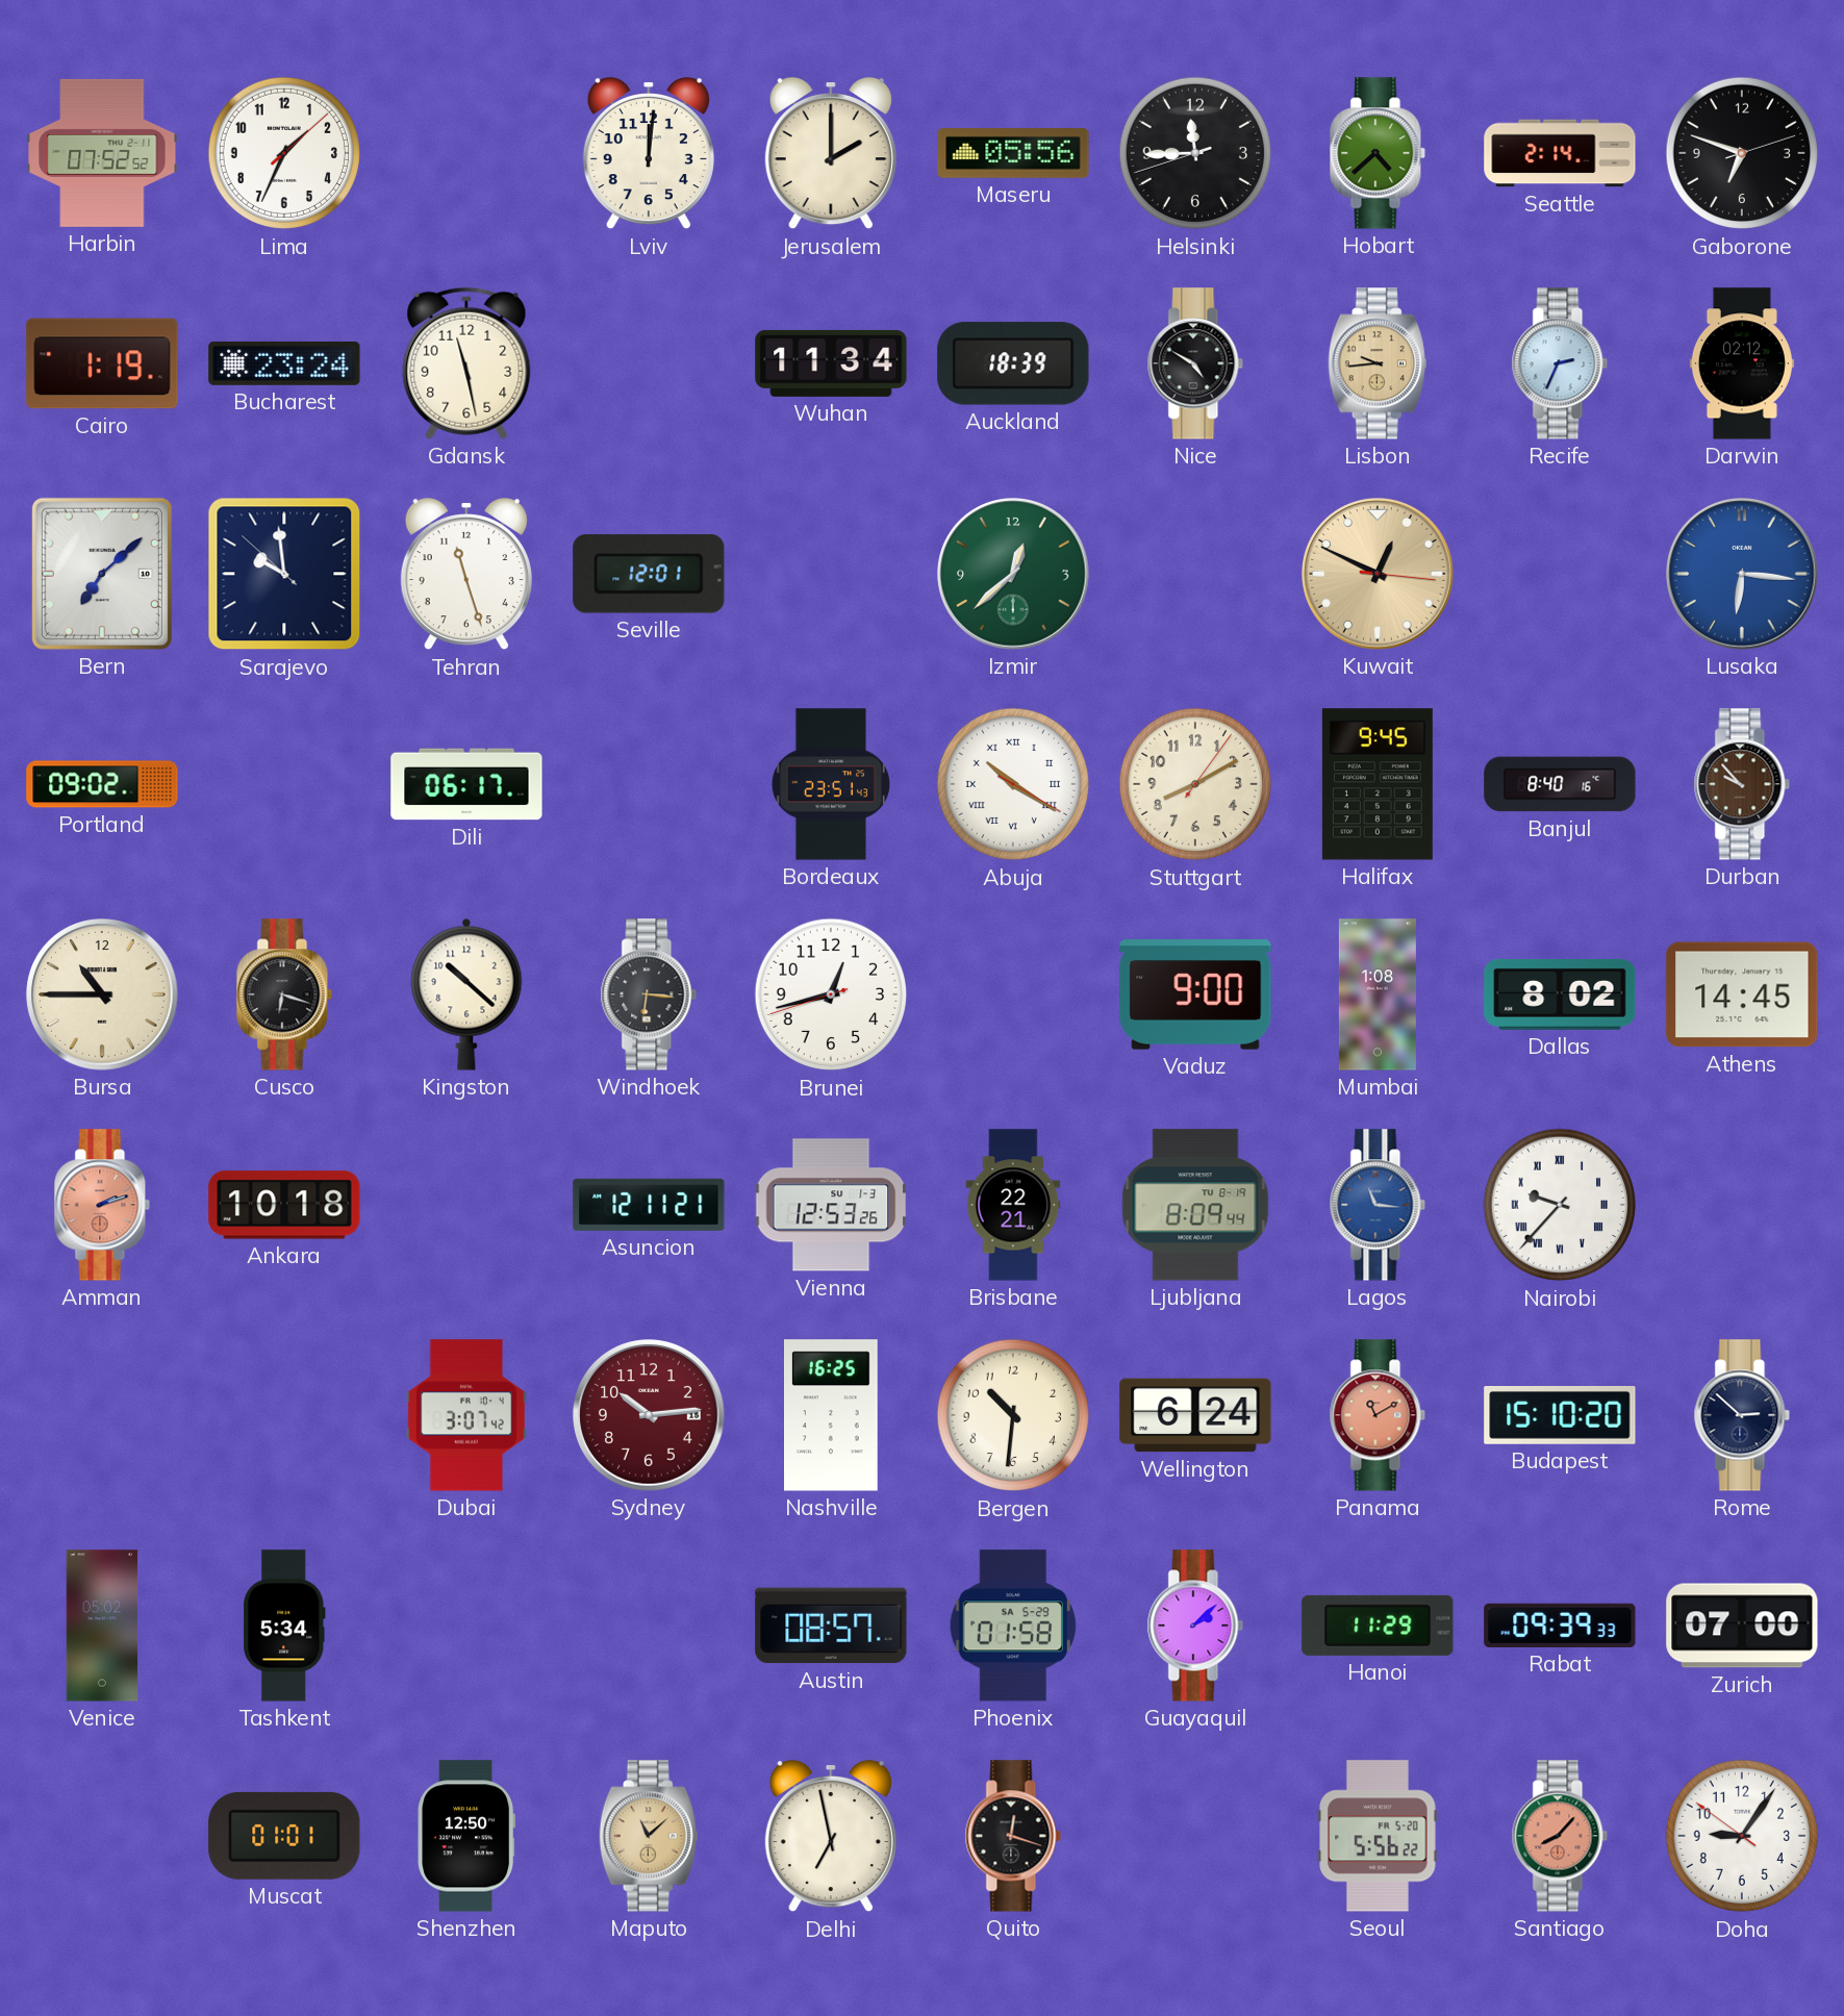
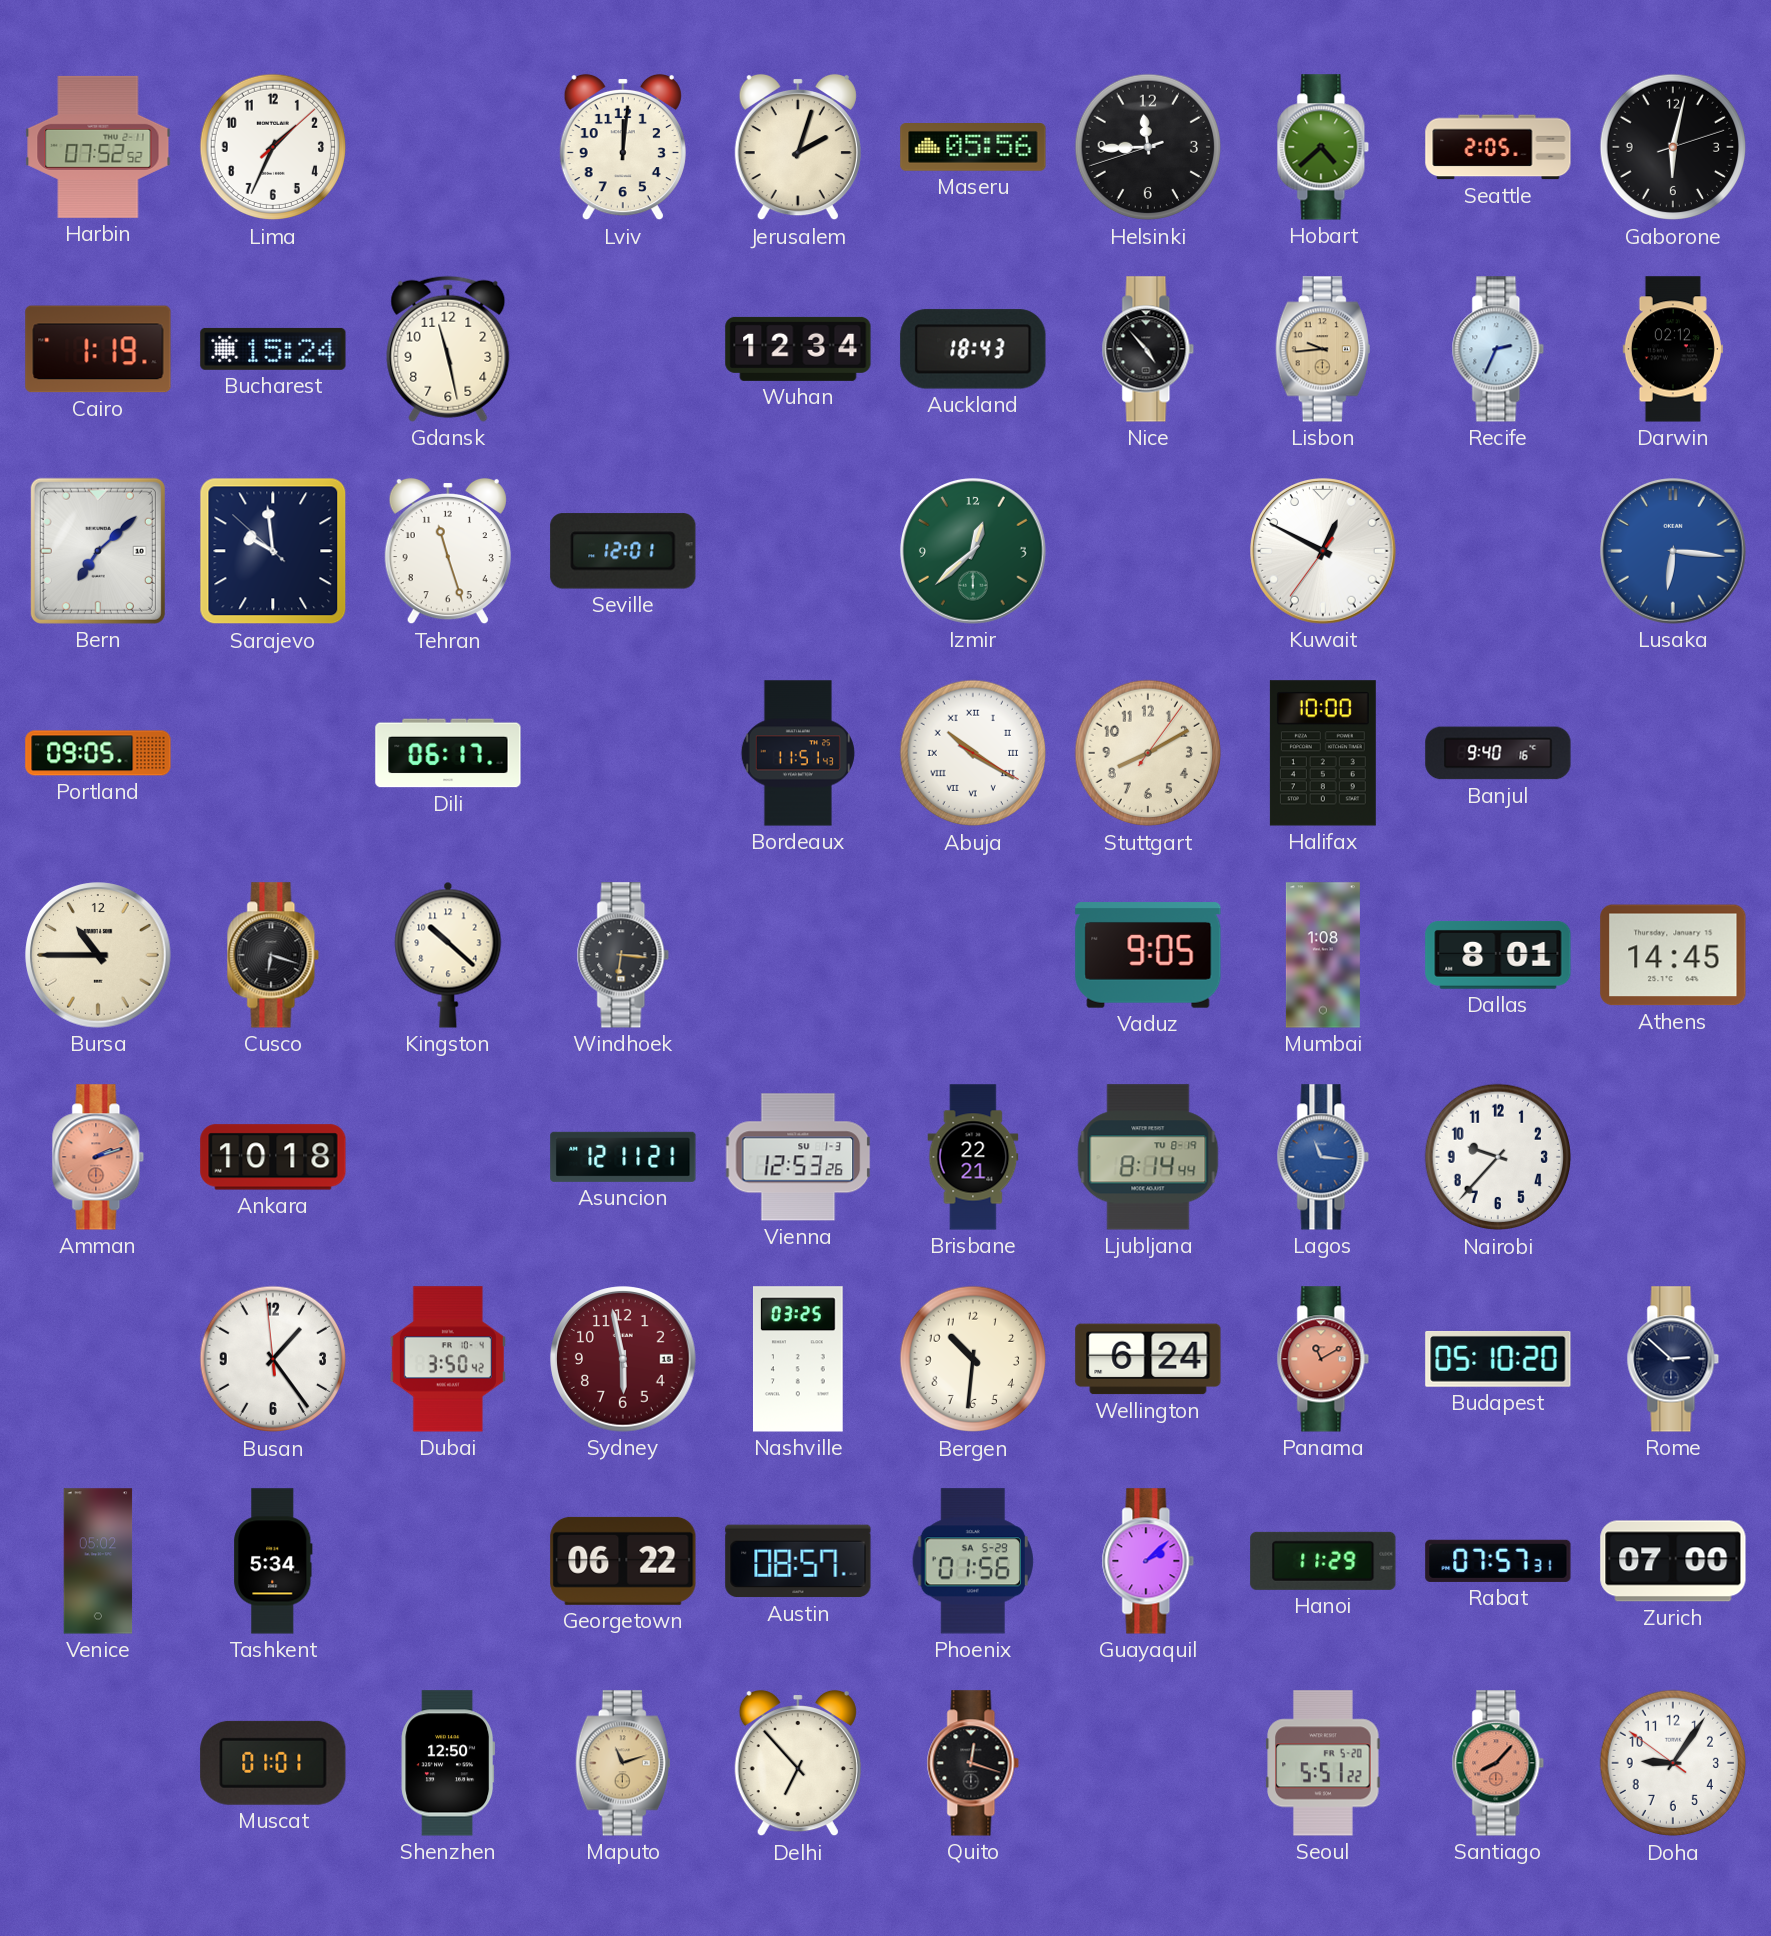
Jerusalem: 2:00 -> 2:03 (798, 147)
Seattle: 2:14 -> 2:05 (1498, 147)
Gaborone: 6:48 -> 6:02 (1673, 147)
Bucharest: 23:24 -> 15:24 (273, 349)
Wuhan: 11:34 -> 12:34 (798, 349)
Auckland: 18:39 -> 18:43 (973, 349)
Nice: 4:50 -> 4:53 (1148, 349)
Kuwait: 12:49:16 -> 12:49:36 (1323, 551)
Kuwait dial: champagne -> white (1323, 551)
Portland: 09:02 -> 09:05 (98, 753)
Bordeaux: 23:51 -> 11:51 (798, 753)
Halifax: 9:45 -> 10:00 (1323, 753)
Banjul: 8:40 -> 9:40 (1498, 753)
Durban: 9:53 -> none (1742, 784)
Brunei: 12:42 -> none (831, 994)
Vaduz: 9:00 -> 9:05 (1148, 955)
Dallas: 8:02 -> 8:01 (1498, 956)
Ljubljana: 8:09 -> 8:14 (1148, 1157)
Nairobi numerals: Roman -> Arabic (1498, 1157)
Busan: none -> 1:23 (273, 1359)
Dubai: 3:07 -> 3:50 (448, 1359)
Sydney: 10:14 -> 5:58 (623, 1359)
Nashville: 16:25 -> 03:25 (799, 1359)
Budapest: 15:10 -> 05:10 (1498, 1359)
Georgetown: none -> 06:22 (623, 1561)
Phoenix: 01:58 -> 01:56 (973, 1561)
Rabat: 09:39 -> 07:57 (1498, 1561)
Maputo: 11:08 -> 11:12 (623, 1763)
Delhi: 6:58 -> 6:53 (798, 1763)
Seoul: 5:56 -> 5:51 (1323, 1763)
